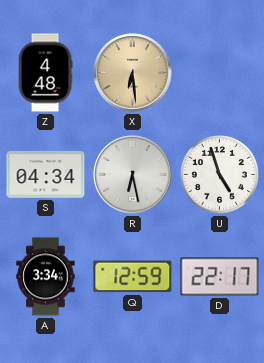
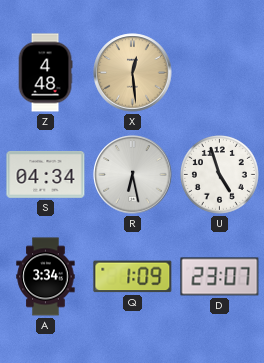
X: 6:29 -> 12:29 (133, 73)
Q: 12:59 -> 1:09 (133, 277)
D: 22:17 -> 23:07 (220, 277)
